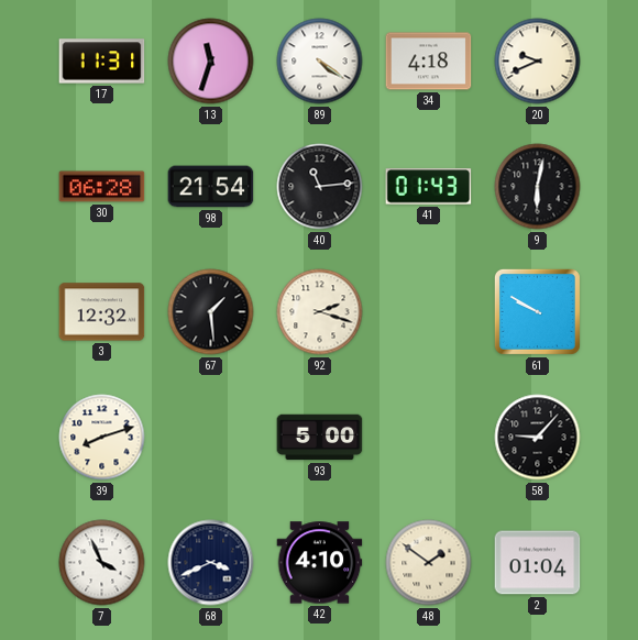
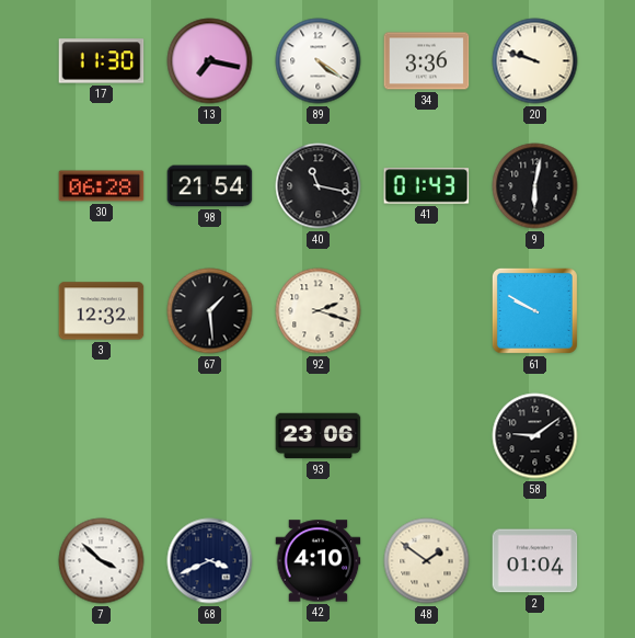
17: 11:31 -> 11:30 (102, 61)
13: 11:33 -> 7:17 (210, 61)
34: 4:18 -> 3:36 (427, 61)
20: 9:41 -> 9:48 (535, 61)
40: 11:14 -> 11:17 (319, 186)
39: 8:12 -> none (102, 438)
93: 5:00 -> 23:06 (319, 436)
58: 9:07 -> 9:09 (535, 436)
7: 3:56 -> 3:52 (102, 561)
